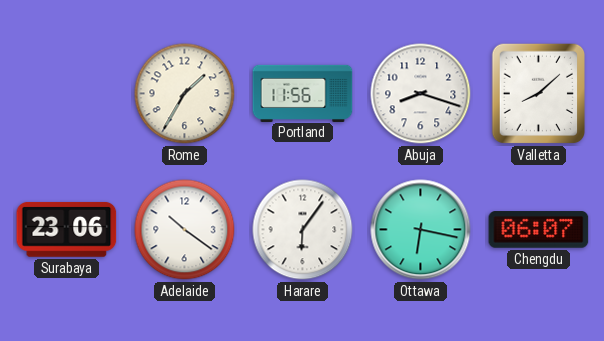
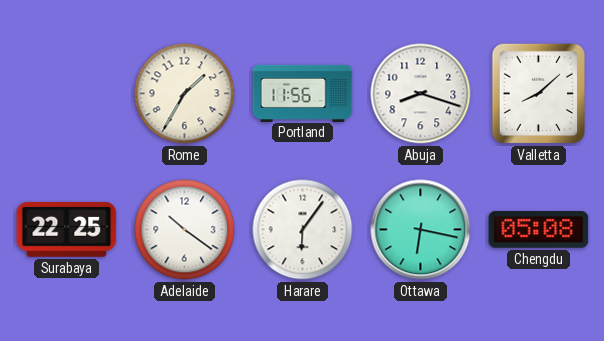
Surabaya: 23:06 -> 22:25 (67, 229)
Chengdu: 06:07 -> 05:08 (539, 230)
